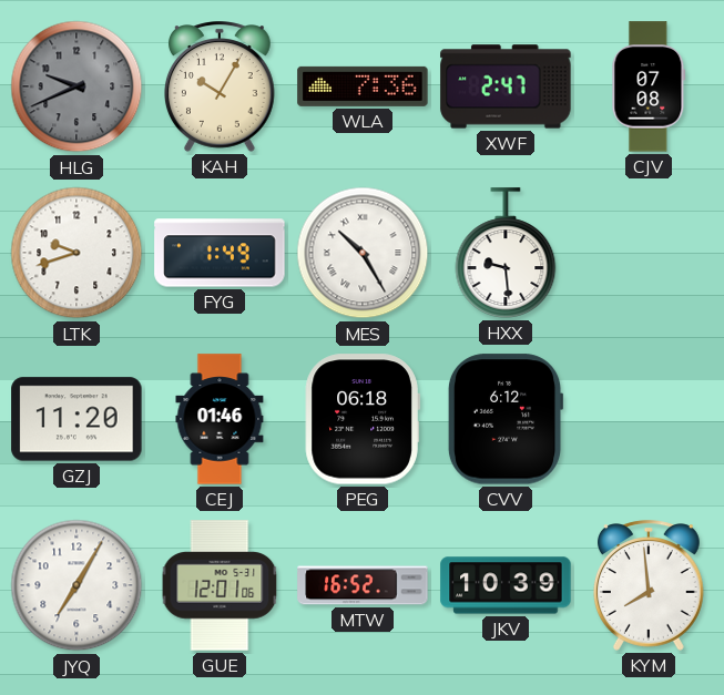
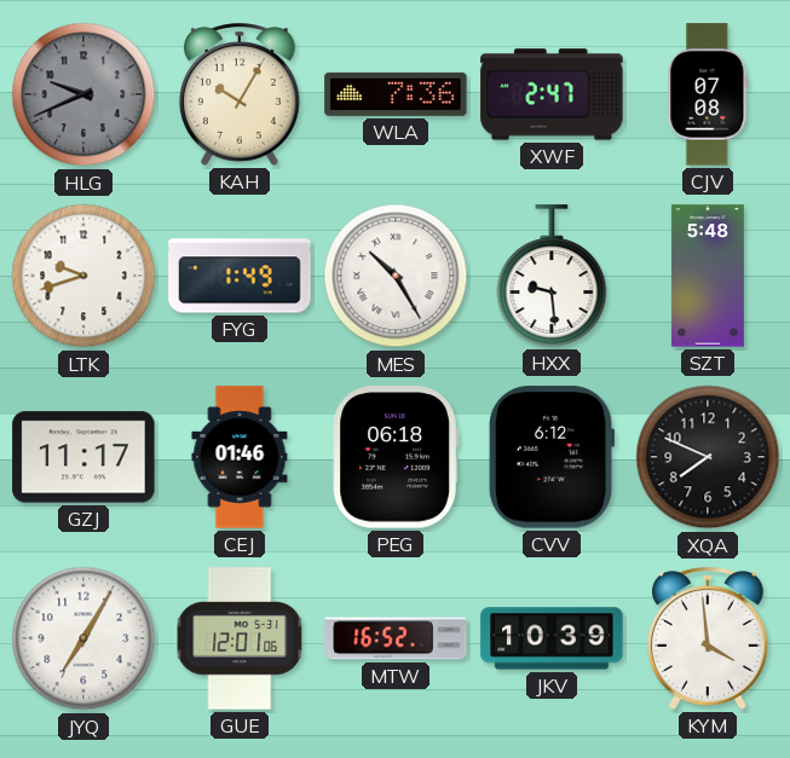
SZT: none -> 5:48 (708, 276)
GZJ: 11:20 -> 11:17 (83, 457)
XQA: none -> 7:49 (708, 457)
KYM: 7:59 -> 3:59 (708, 638)
